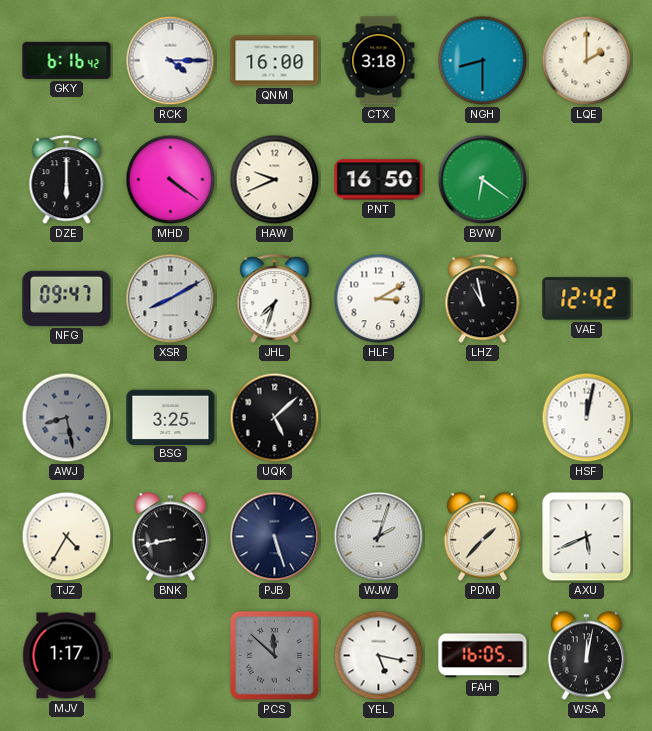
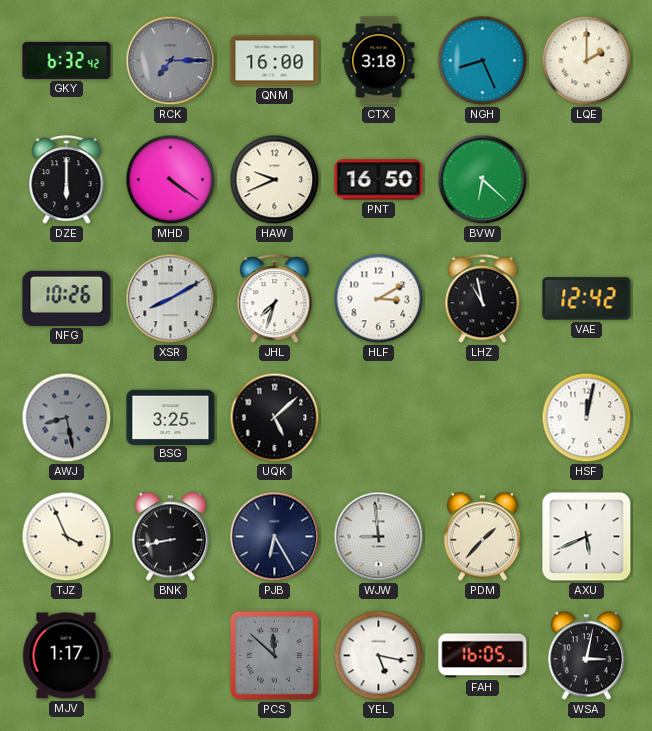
GKY: 6:16 -> 6:32 (67, 60)
RCK: 4:15 -> 7:15 (171, 61)
RCK dial: white -> grey (171, 61)
NGH: 8:30 -> 8:26 (483, 61)
BVW: 6:21 -> 6:22 (483, 180)
NFG: 09:47 -> 10:26 (67, 298)
TJZ: 4:35 -> 3:56 (67, 537)
PJB: 5:27 -> 6:25 (275, 537)
WJW: 2:03 -> 8:59 (379, 537)
WSA: 12:02 -> 3:02 (586, 656)
